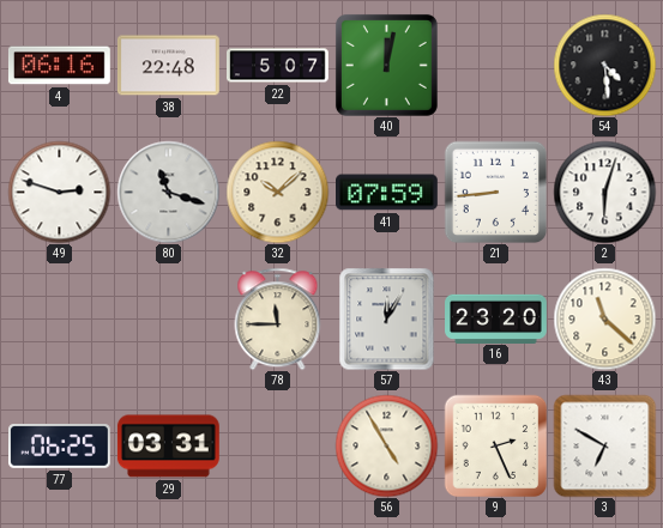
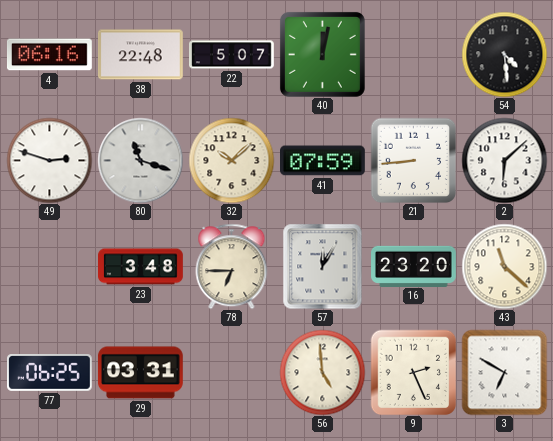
2: 6:03 -> 6:08 (504, 160)
23: none -> 3:48 (141, 267)
78: 11:45 -> 6:45 (232, 266)
56: 4:55 -> 4:59 (322, 372)
